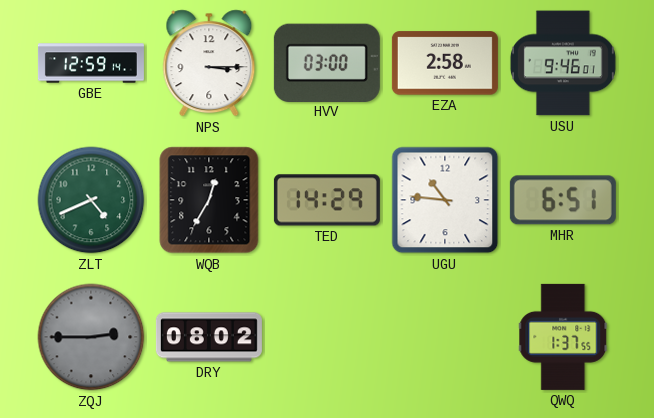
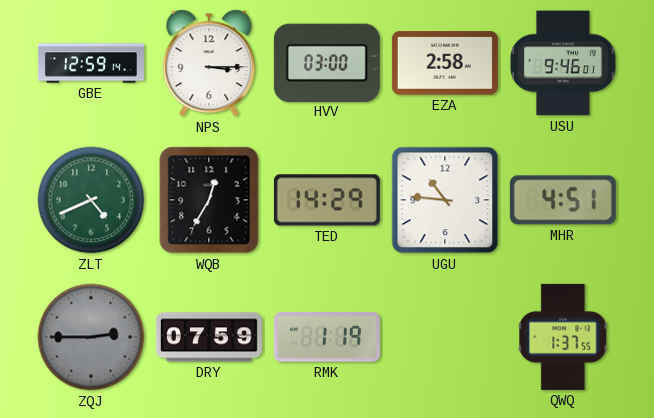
MHR: 6:51 -> 4:51 (563, 200)
DRY: 08:02 -> 07:59 (209, 337)
RMK: none -> 1:19 (327, 337)
